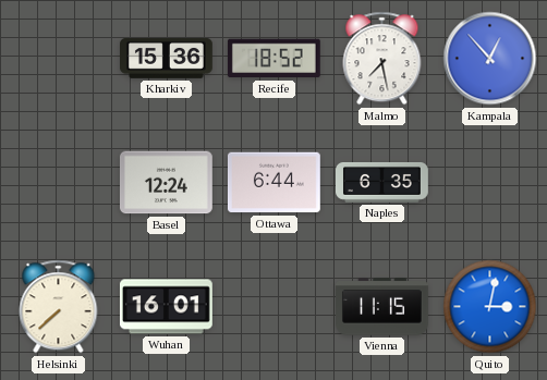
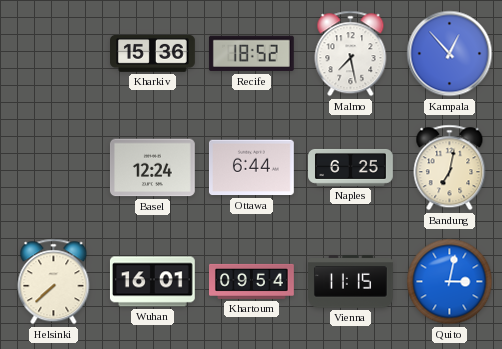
Naples: 6:35 -> 6:25 (351, 167)
Bandung: none -> 7:02 (450, 168)
Khartoum: none -> 09:54 (252, 281)
